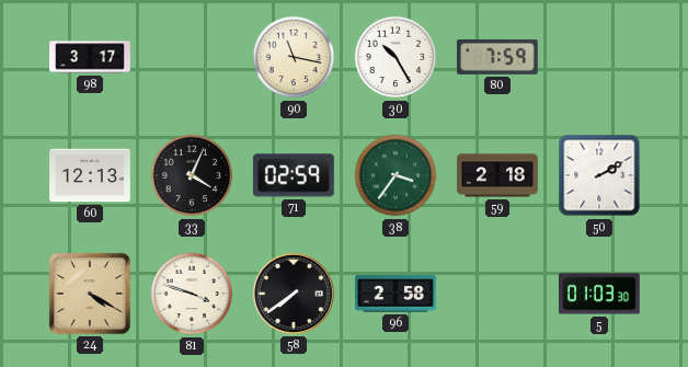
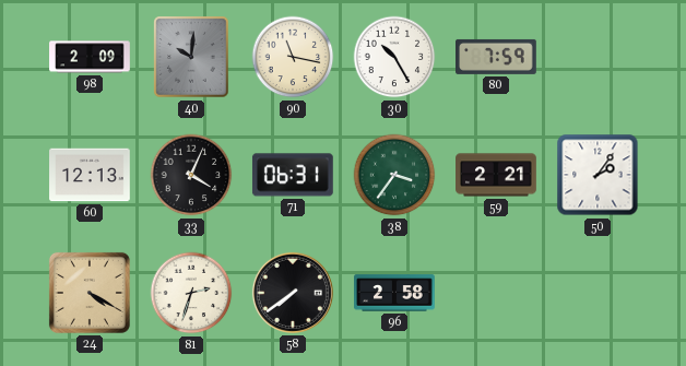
98: 3:17 -> 2:09 (90, 57)
40: none -> 10:01 (191, 57)
71: 02:59 -> 06:31 (293, 175)
59: 2:18 -> 2:21 (496, 175)
50: 2:10 -> 2:06 (598, 175)
81: 3:48 -> 2:33 (191, 293)
5: 01:03 -> none (600, 294)
